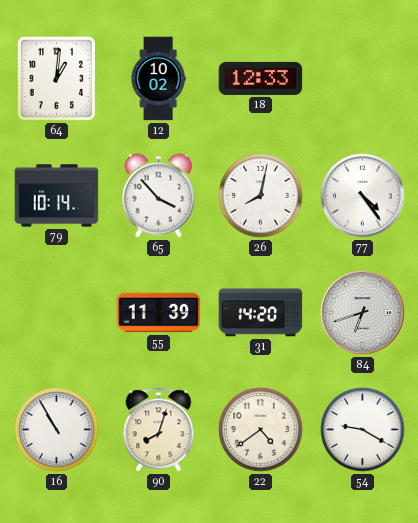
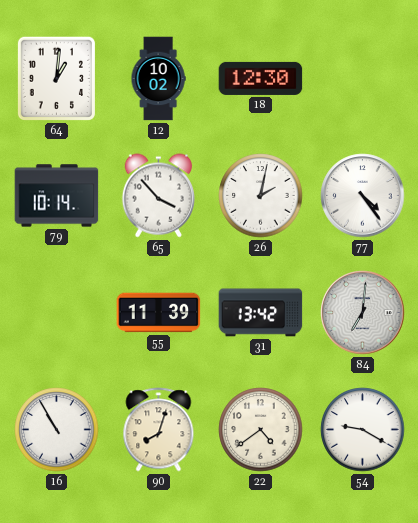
18: 12:33 -> 12:30 (261, 78)
26: 8:02 -> 2:02 (261, 196)
31: 14:20 -> 13:42 (261, 313)
84: 6:42 -> 7:01 (363, 313)
